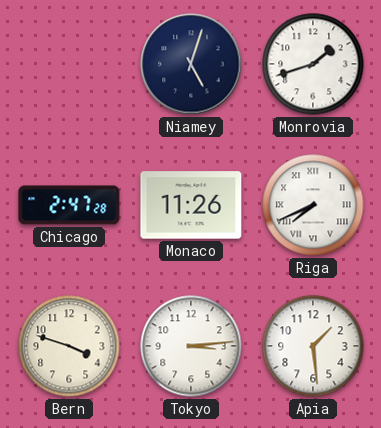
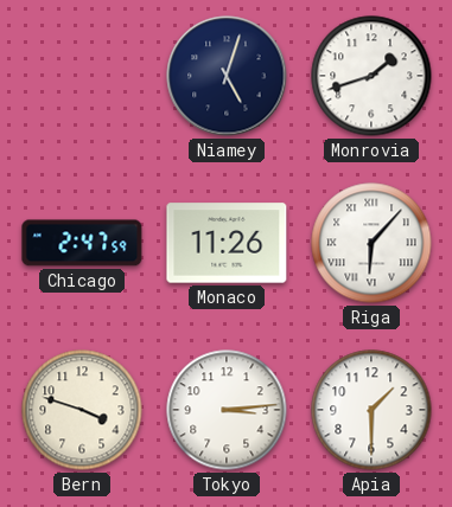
Chicago: 2:47:28 -> 2:47:59 (82, 243)
Riga: 7:41 -> 6:07 (371, 243)
Apia: 1:29 -> 1:30 (371, 410)
